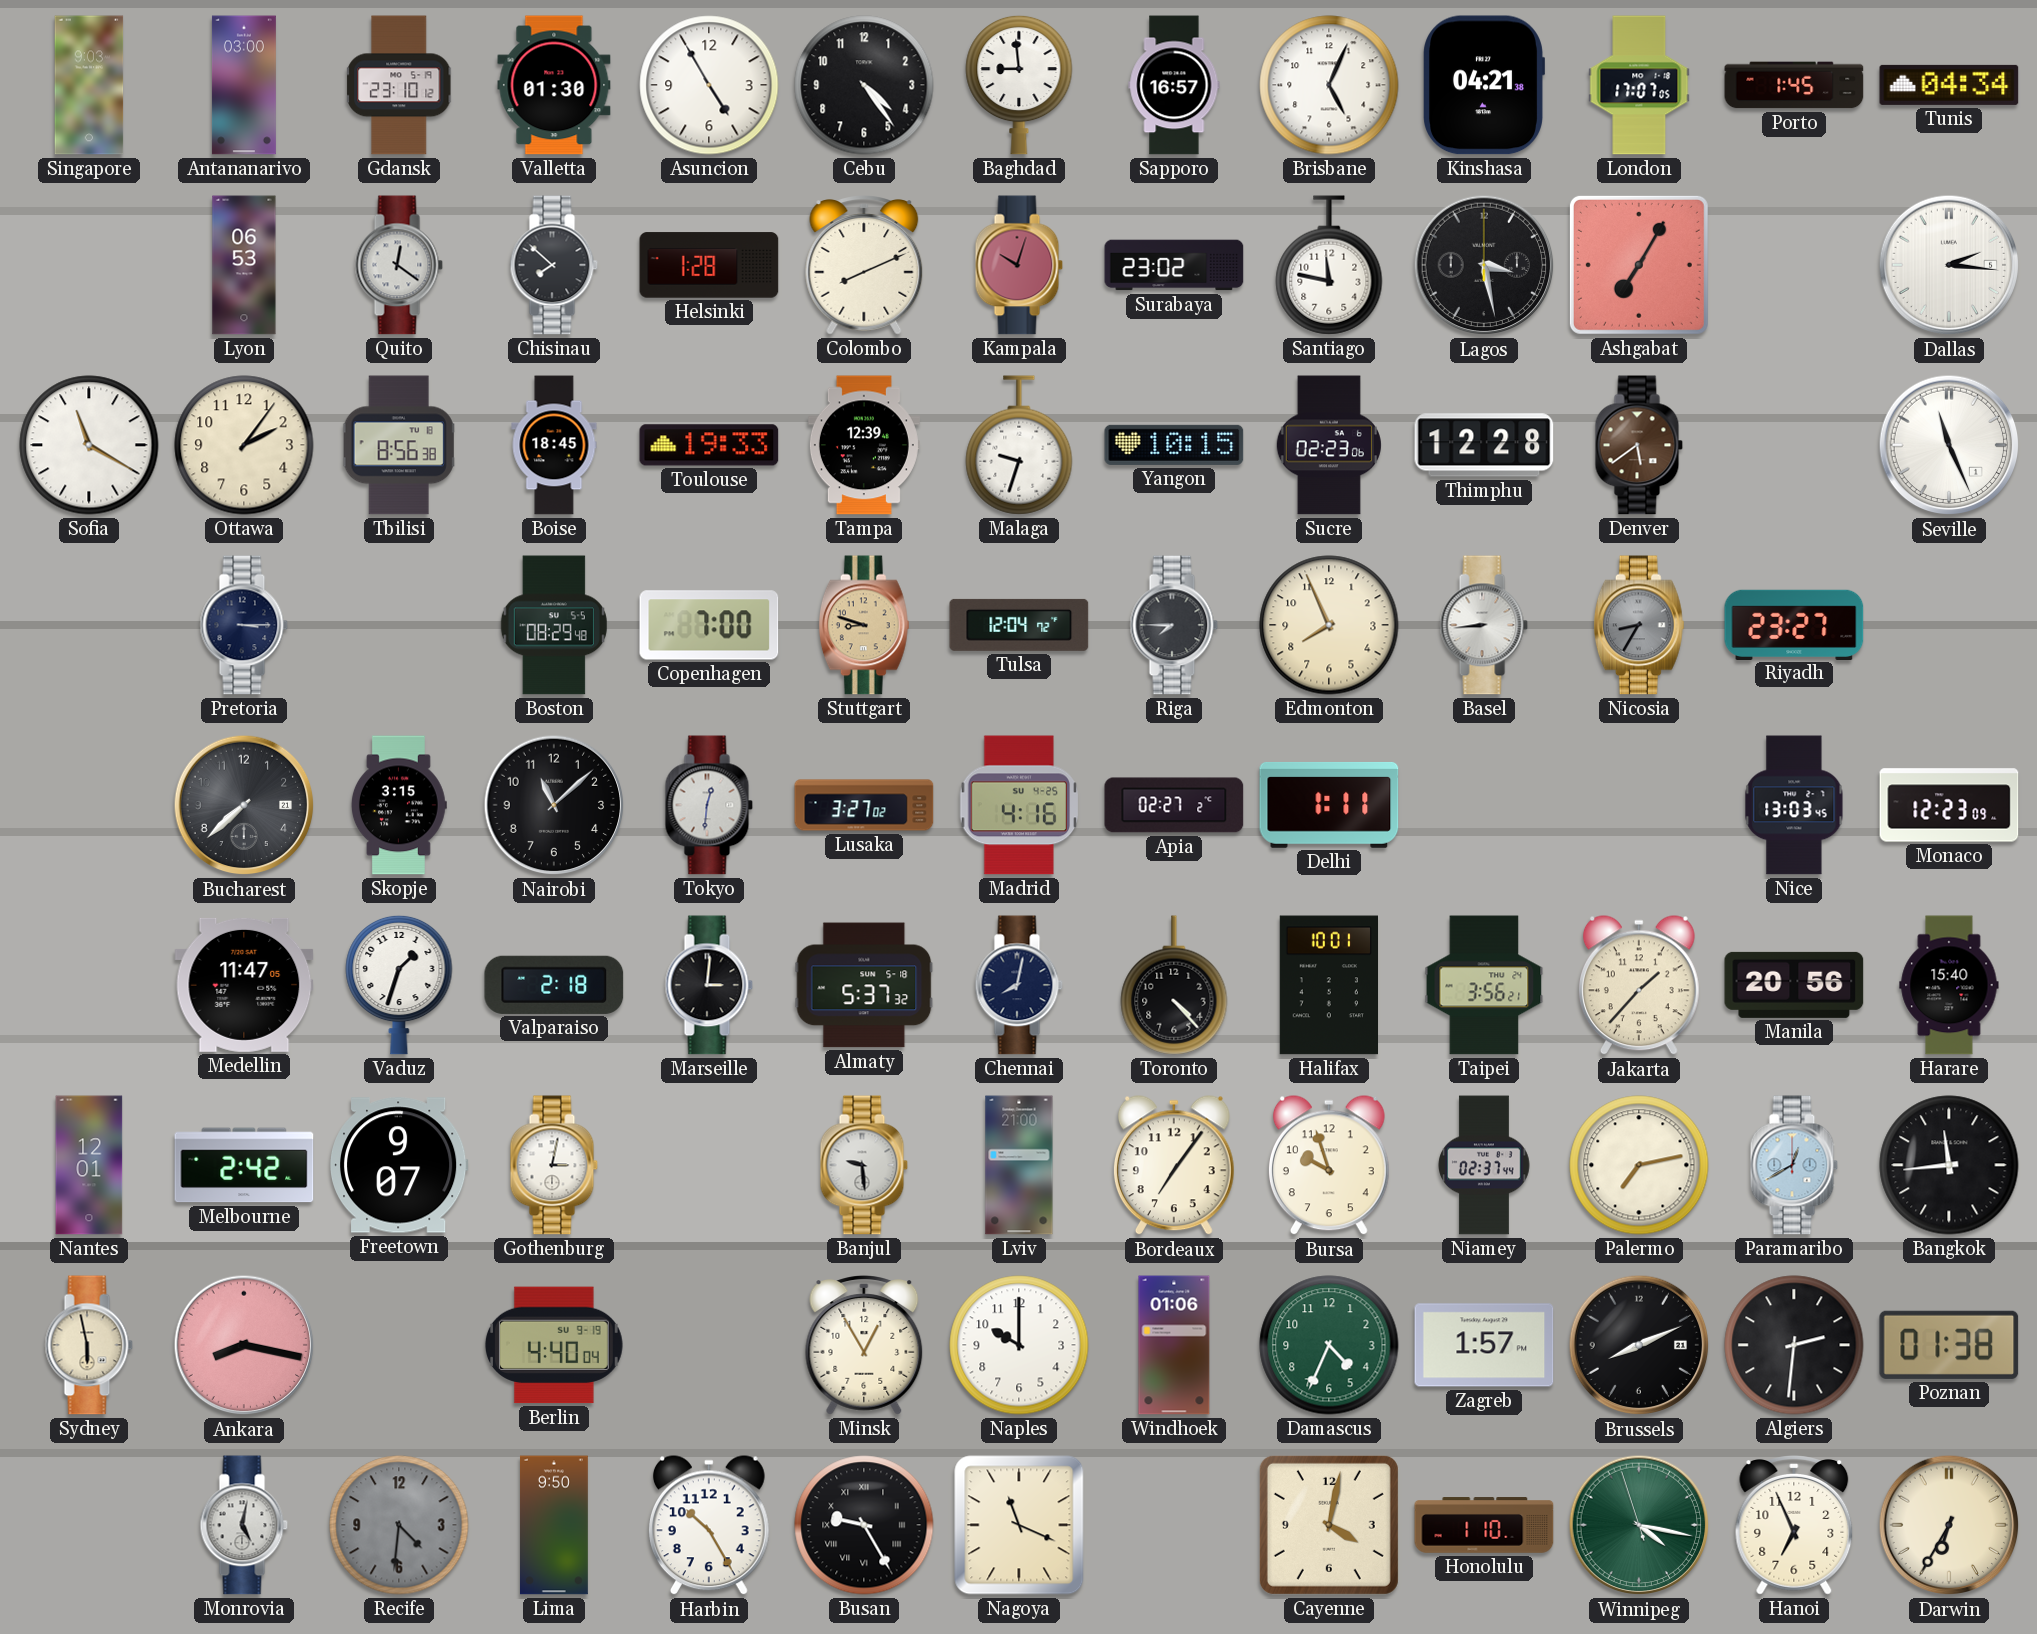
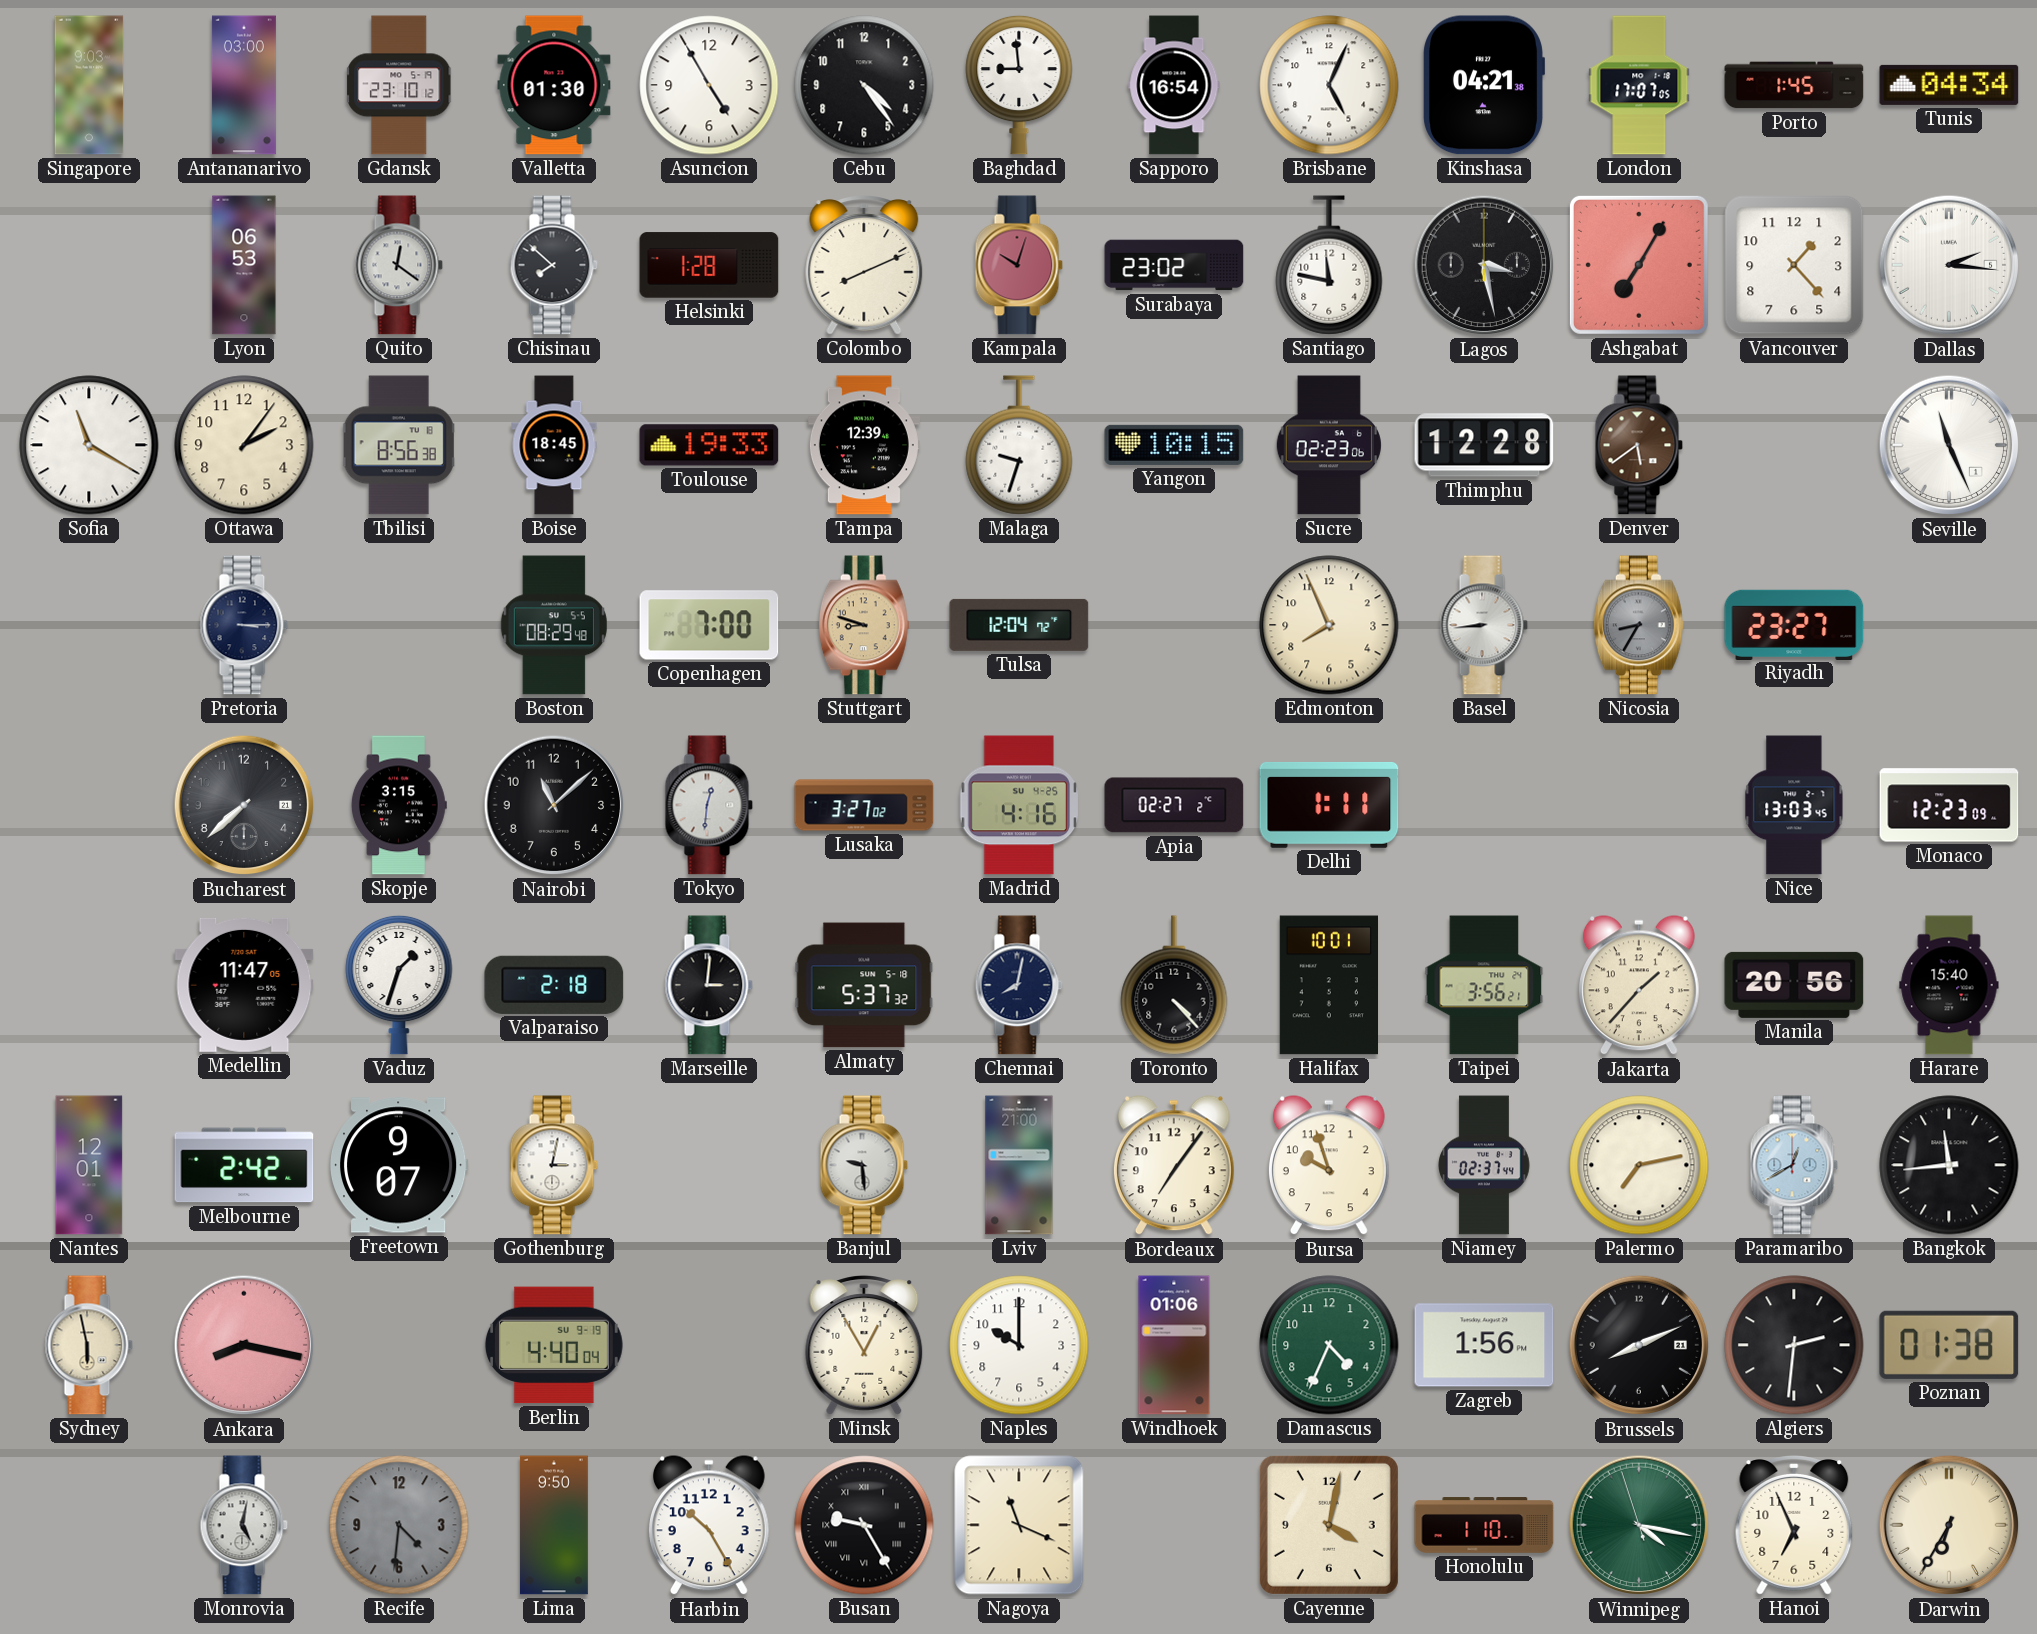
Sapporo: 16:57 -> 16:54 (1174, 85)
Vancouver: none -> 1:23 (1794, 265)
Riga: 7:45 -> none (1174, 625)
Zagreb: 1:57 -> 1:56 (1484, 1345)
